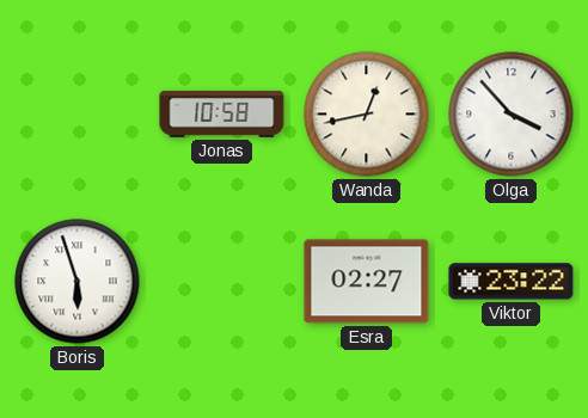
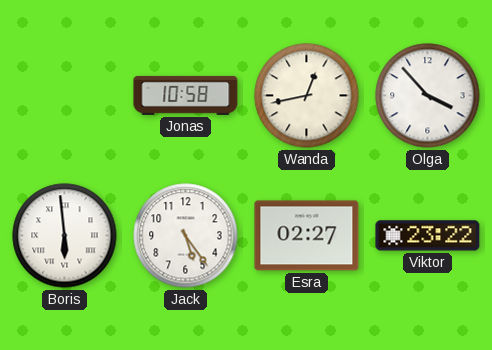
Boris: 5:57 -> 5:59 (65, 236)
Jack: none -> 5:24 (186, 236)
